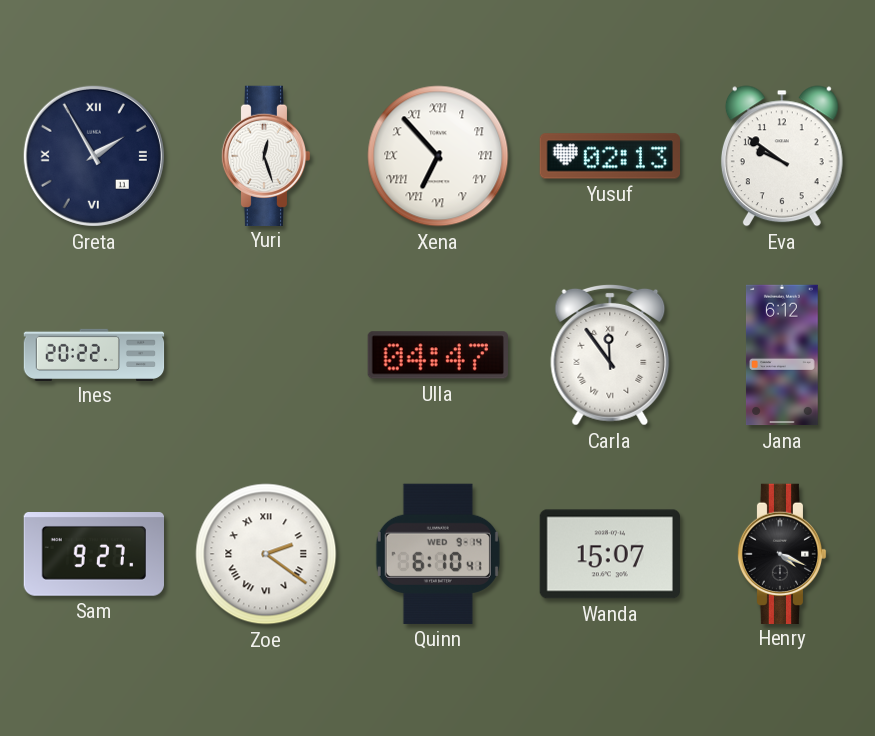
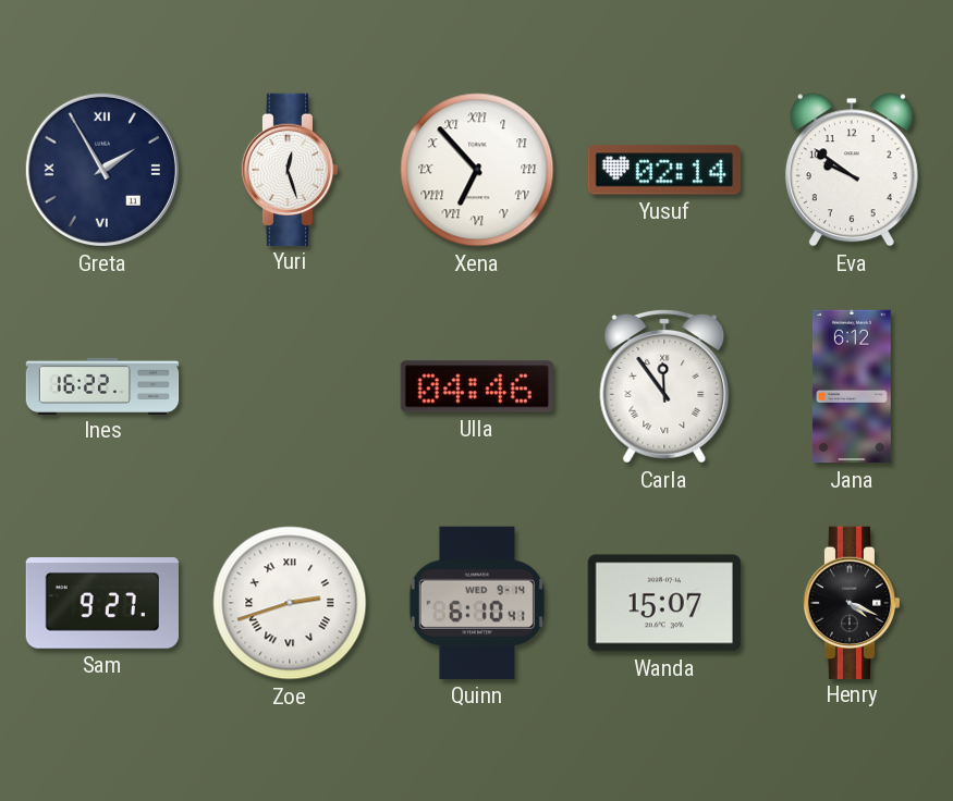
Yusuf: 02:13 -> 02:14 (663, 170)
Ines: 20:22 -> 16:22 (102, 385)
Ulla: 04:47 -> 04:46 (477, 386)
Zoe: 2:21 -> 2:42 (290, 603)
